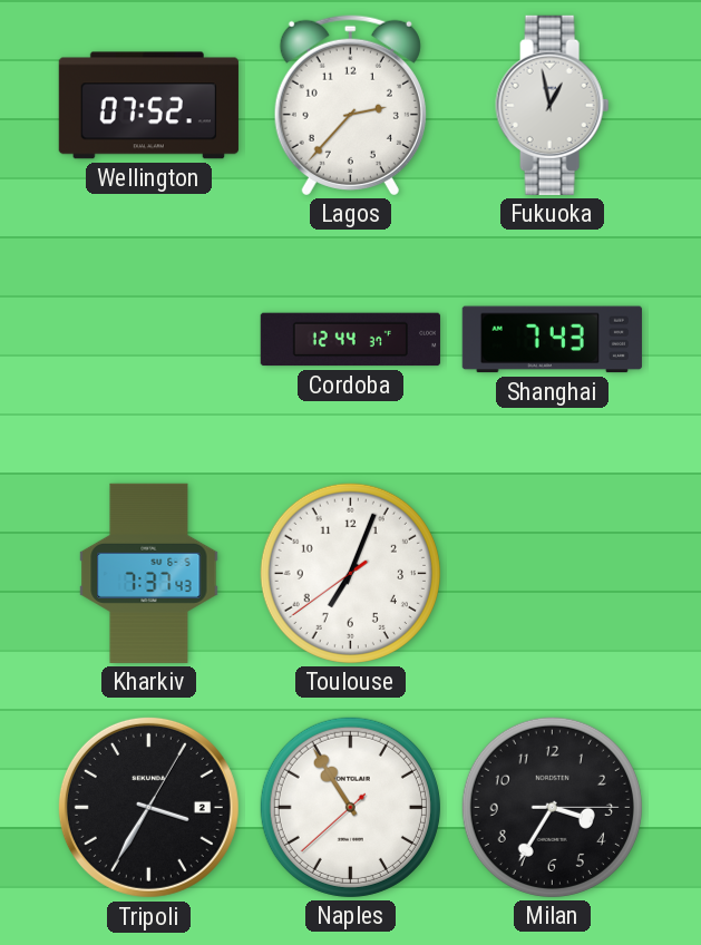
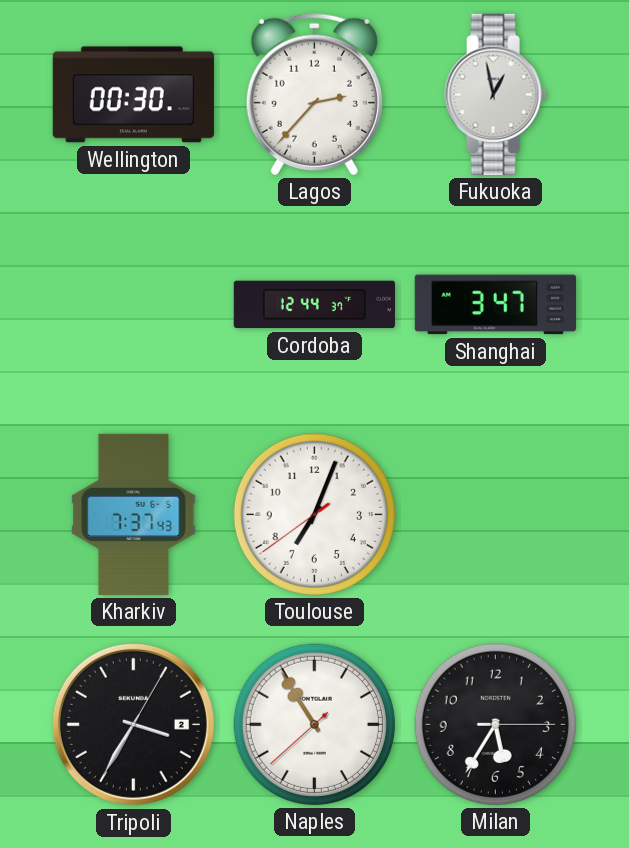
Wellington: 07:52 -> 00:30 (133, 95)
Shanghai: 7:43 -> 3:47 (495, 305)
Milan: 3:35 -> 5:35 (495, 724)
